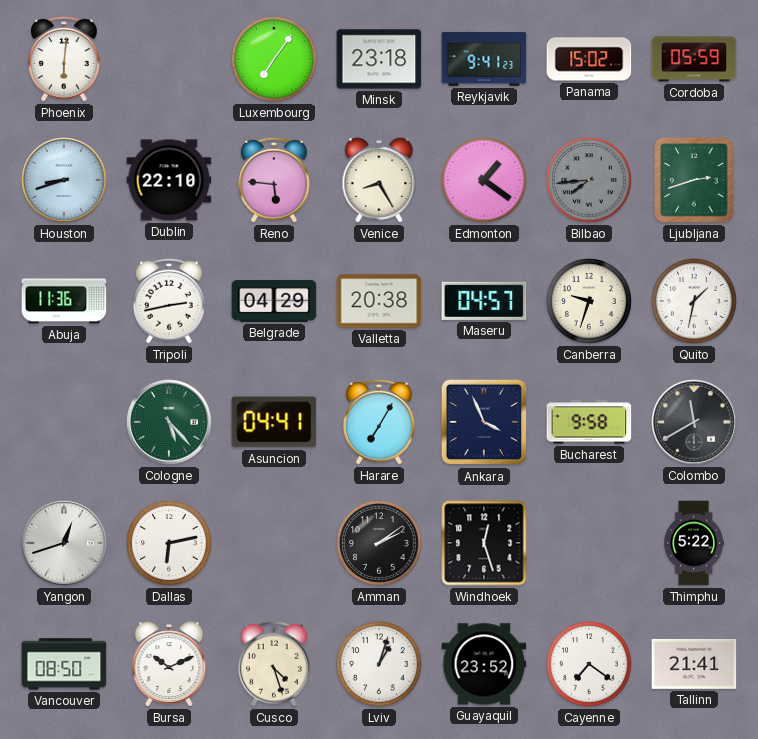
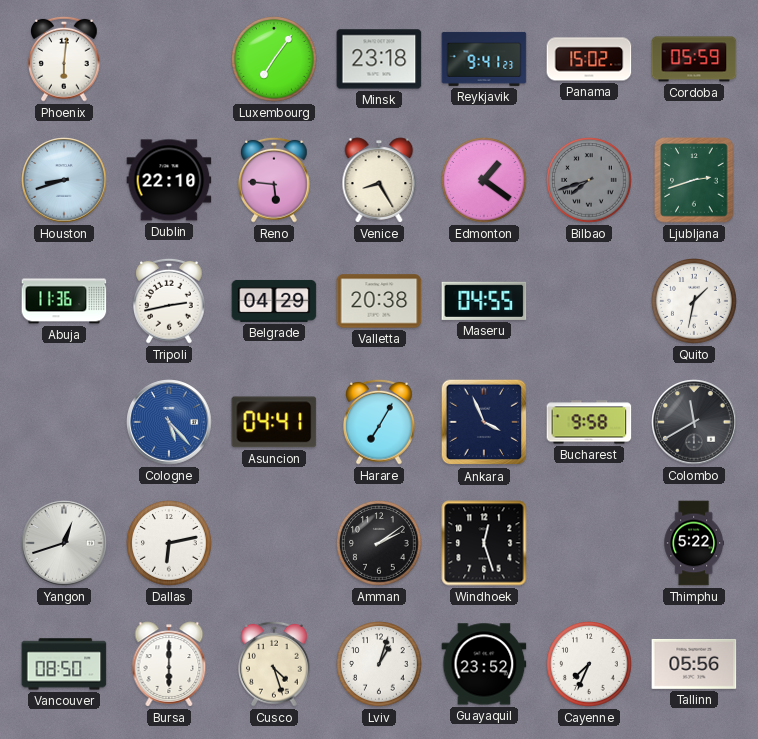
Bilbao: 7:44 -> 7:42 (589, 180)
Maseru: 04:57 -> 04:55 (484, 301)
Canberra: 9:33 -> none (589, 301)
Cologne dial: green -> blue (169, 422)
Bursa: 10:11 -> 6:00 (169, 664)
Cayenne: 7:21 -> 7:34 (589, 664)
Tallinn: 21:41 -> 05:56 (694, 664)
